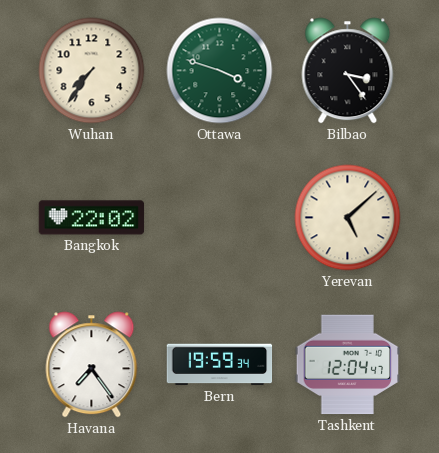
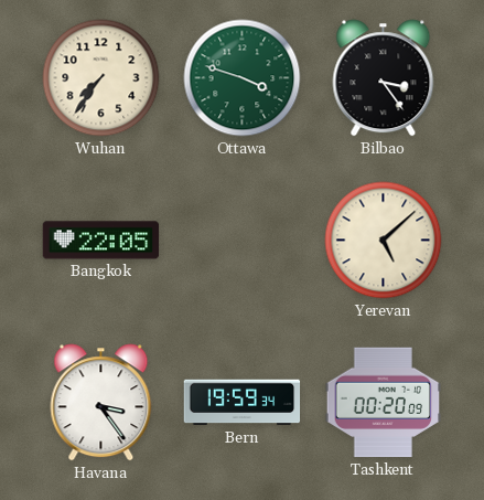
Bangkok: 22:02 -> 22:05 (101, 241)
Havana: 7:24 -> 3:24 (101, 403)
Tashkent: 12:04 -> 00:20 (384, 403)
